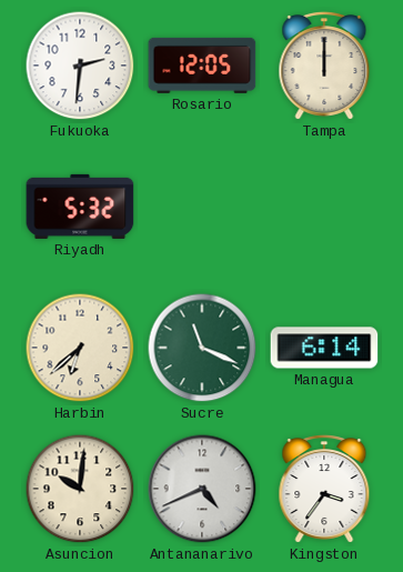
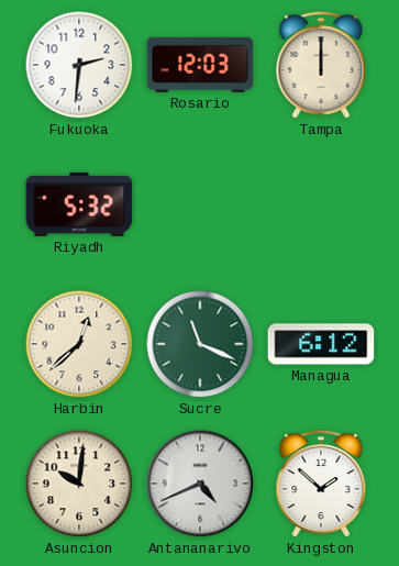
Rosario: 12:05 -> 12:03 (200, 65)
Harbin: 6:38 -> 12:38 (79, 344)
Managua: 6:14 -> 6:12 (321, 344)
Kingston: 3:36 -> 1:52 (321, 485)
